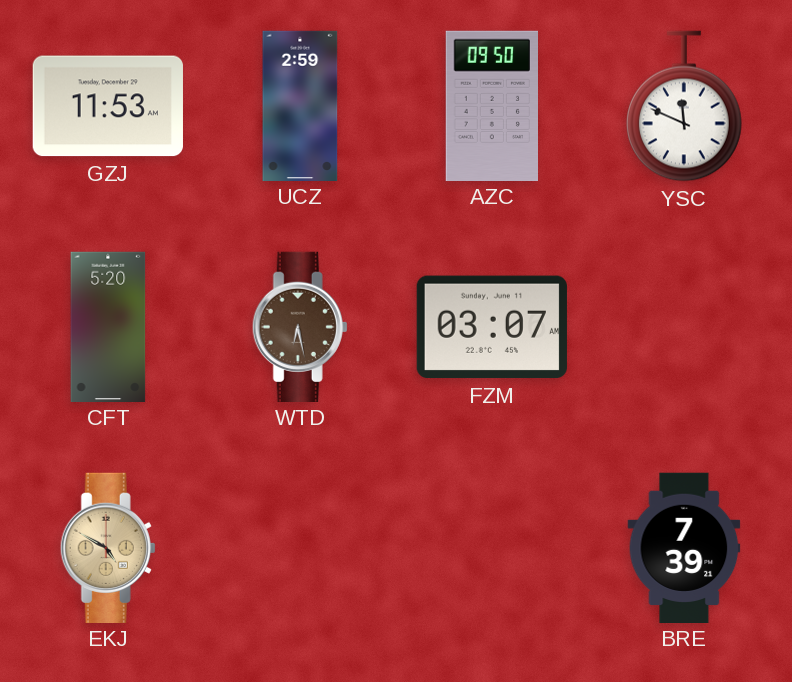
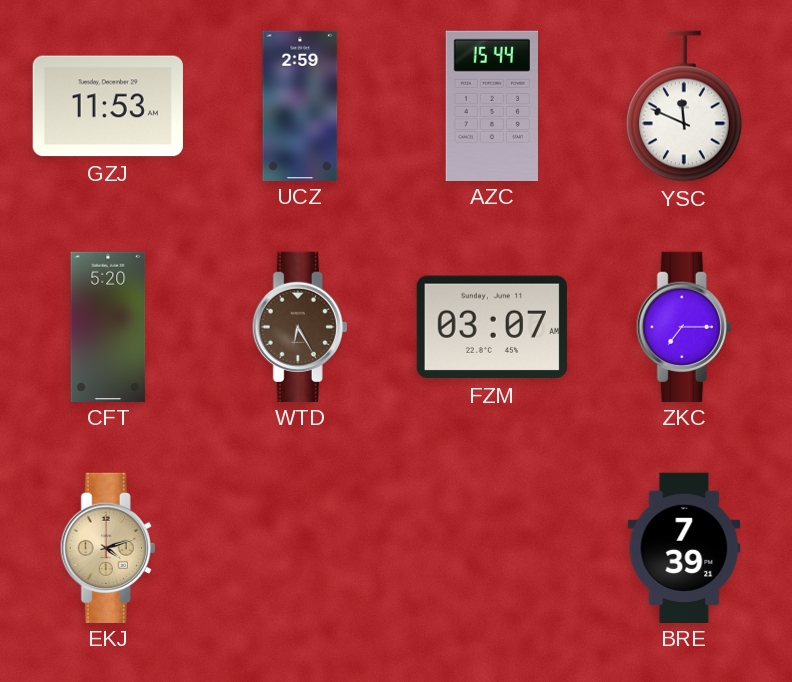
AZC: 09:50 -> 15:44 (491, 105)
WTD: 6:28 -> 6:25 (300, 326)
ZKC: none -> 7:15 (684, 326)
EKJ: 4:50 -> 4:12 (108, 547)
